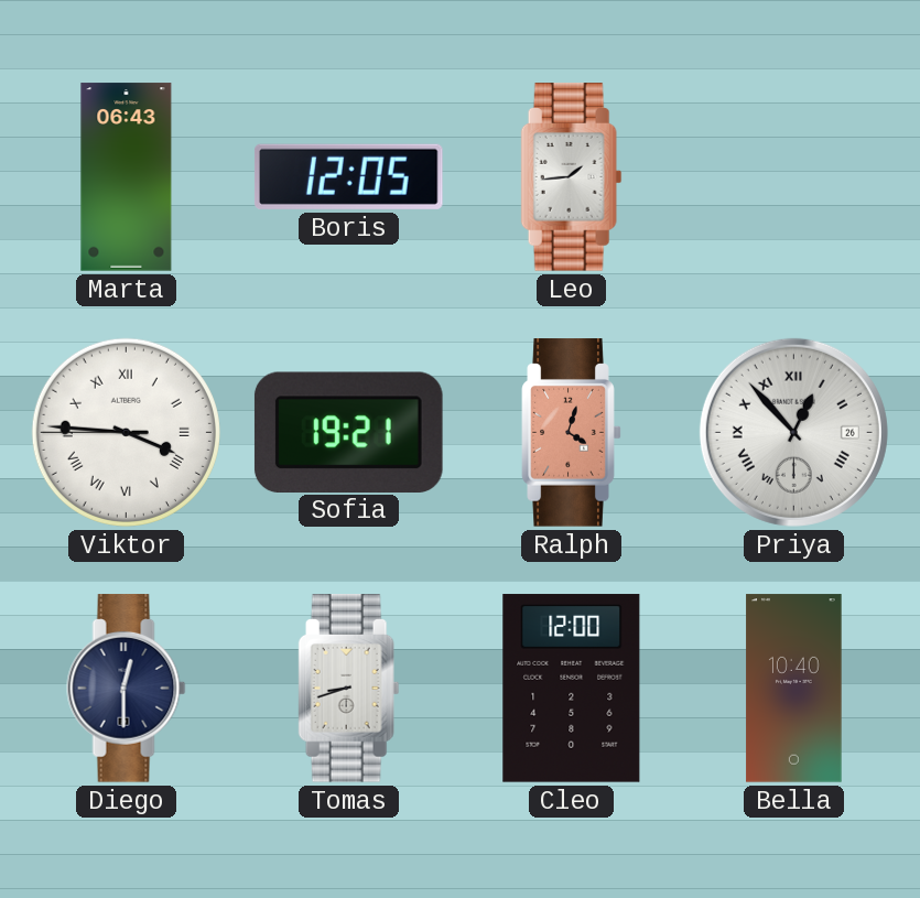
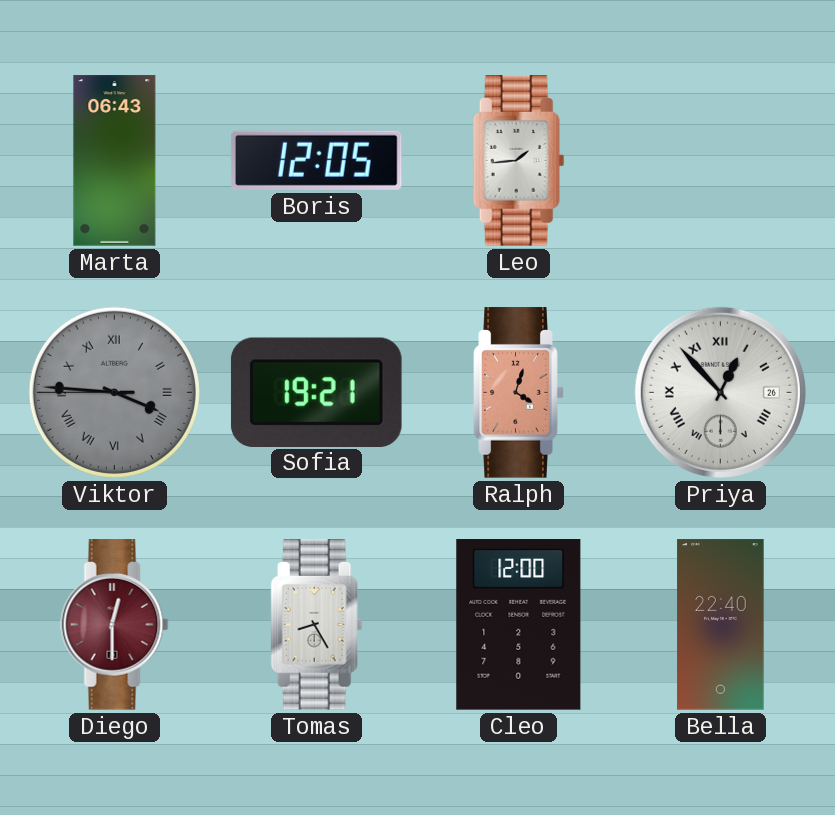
Viktor dial: white -> grey (114, 392)
Diego dial: navy -> burgundy (115, 625)
Tomas: 8:42 -> 8:25 (317, 625)
Bella: 10:40 -> 22:40 (721, 625)
